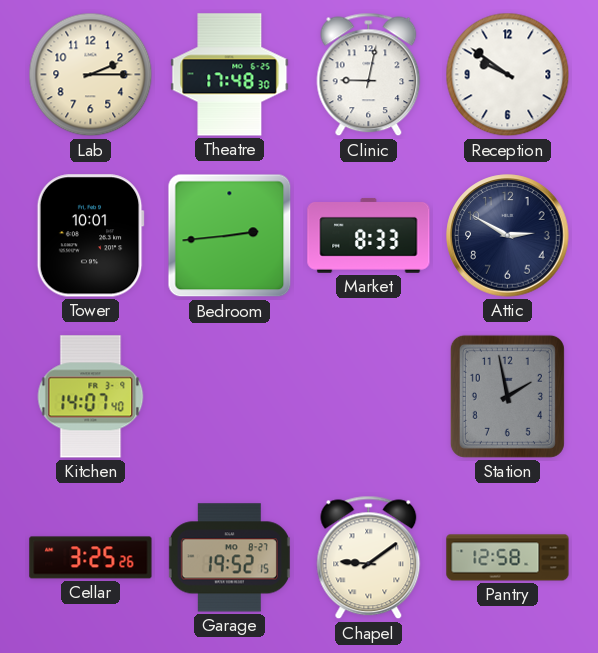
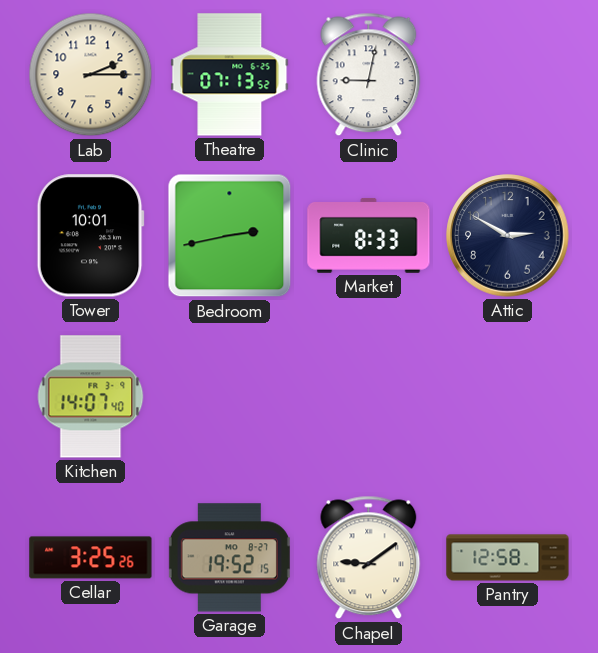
Theatre: 17:48 -> 07:13 (230, 75)
Reception: 9:51 -> none (508, 75)
Bedroom: 2:44 -> 2:43 (230, 236)
Station: 1:58 -> none (507, 396)
